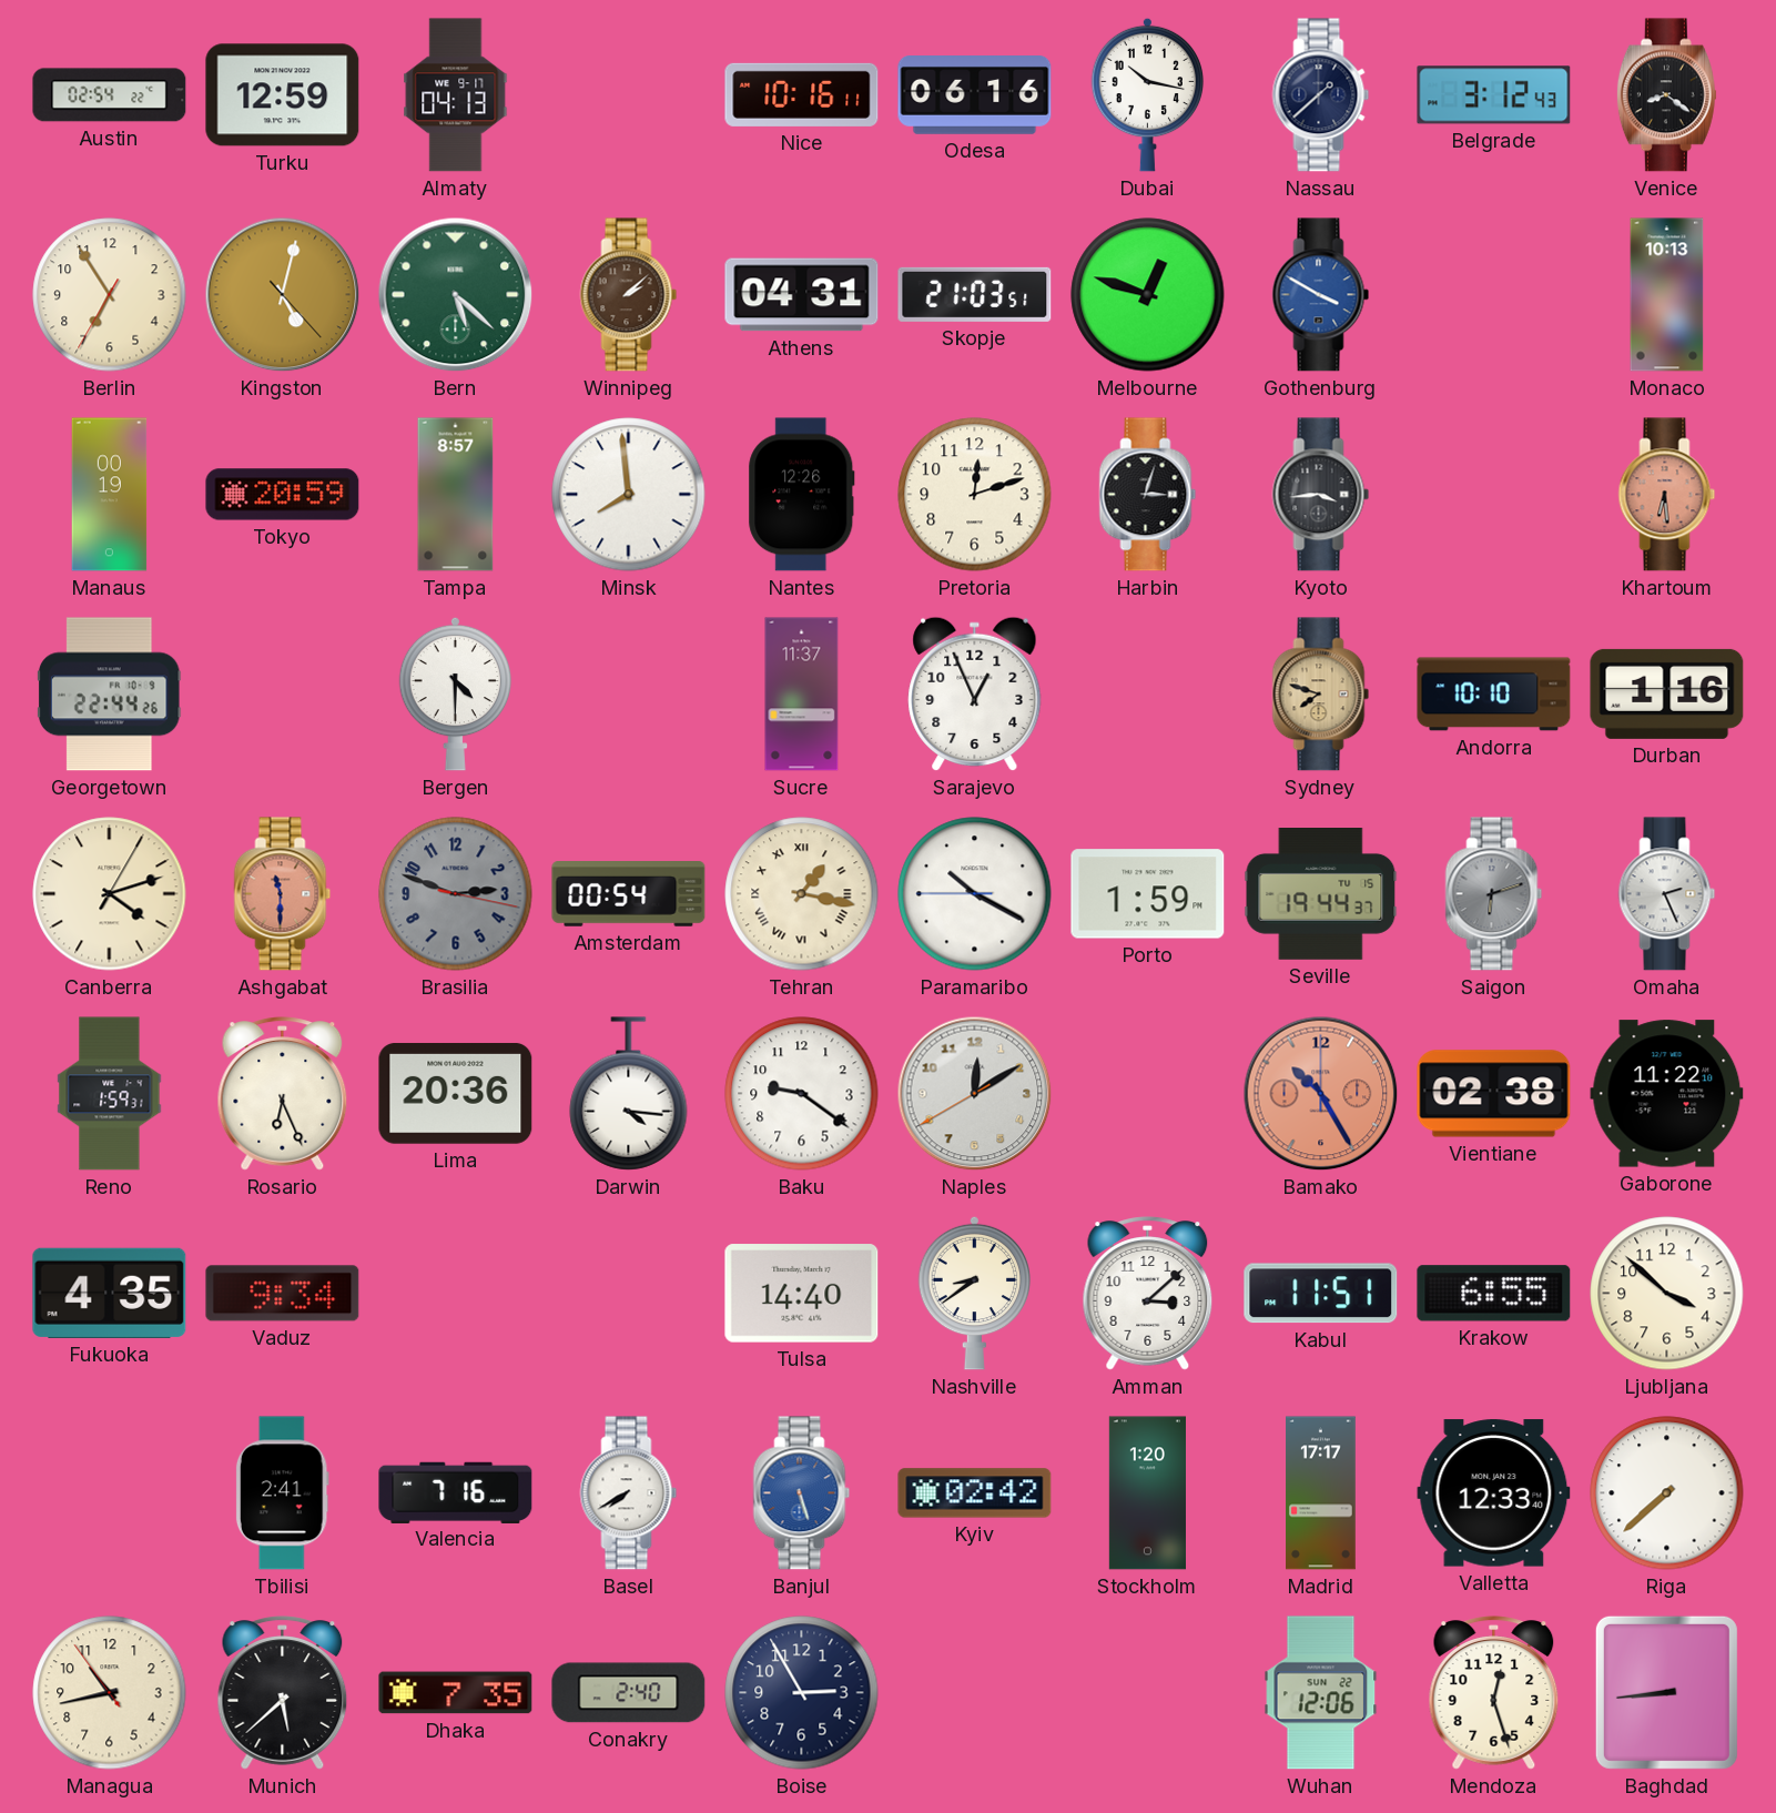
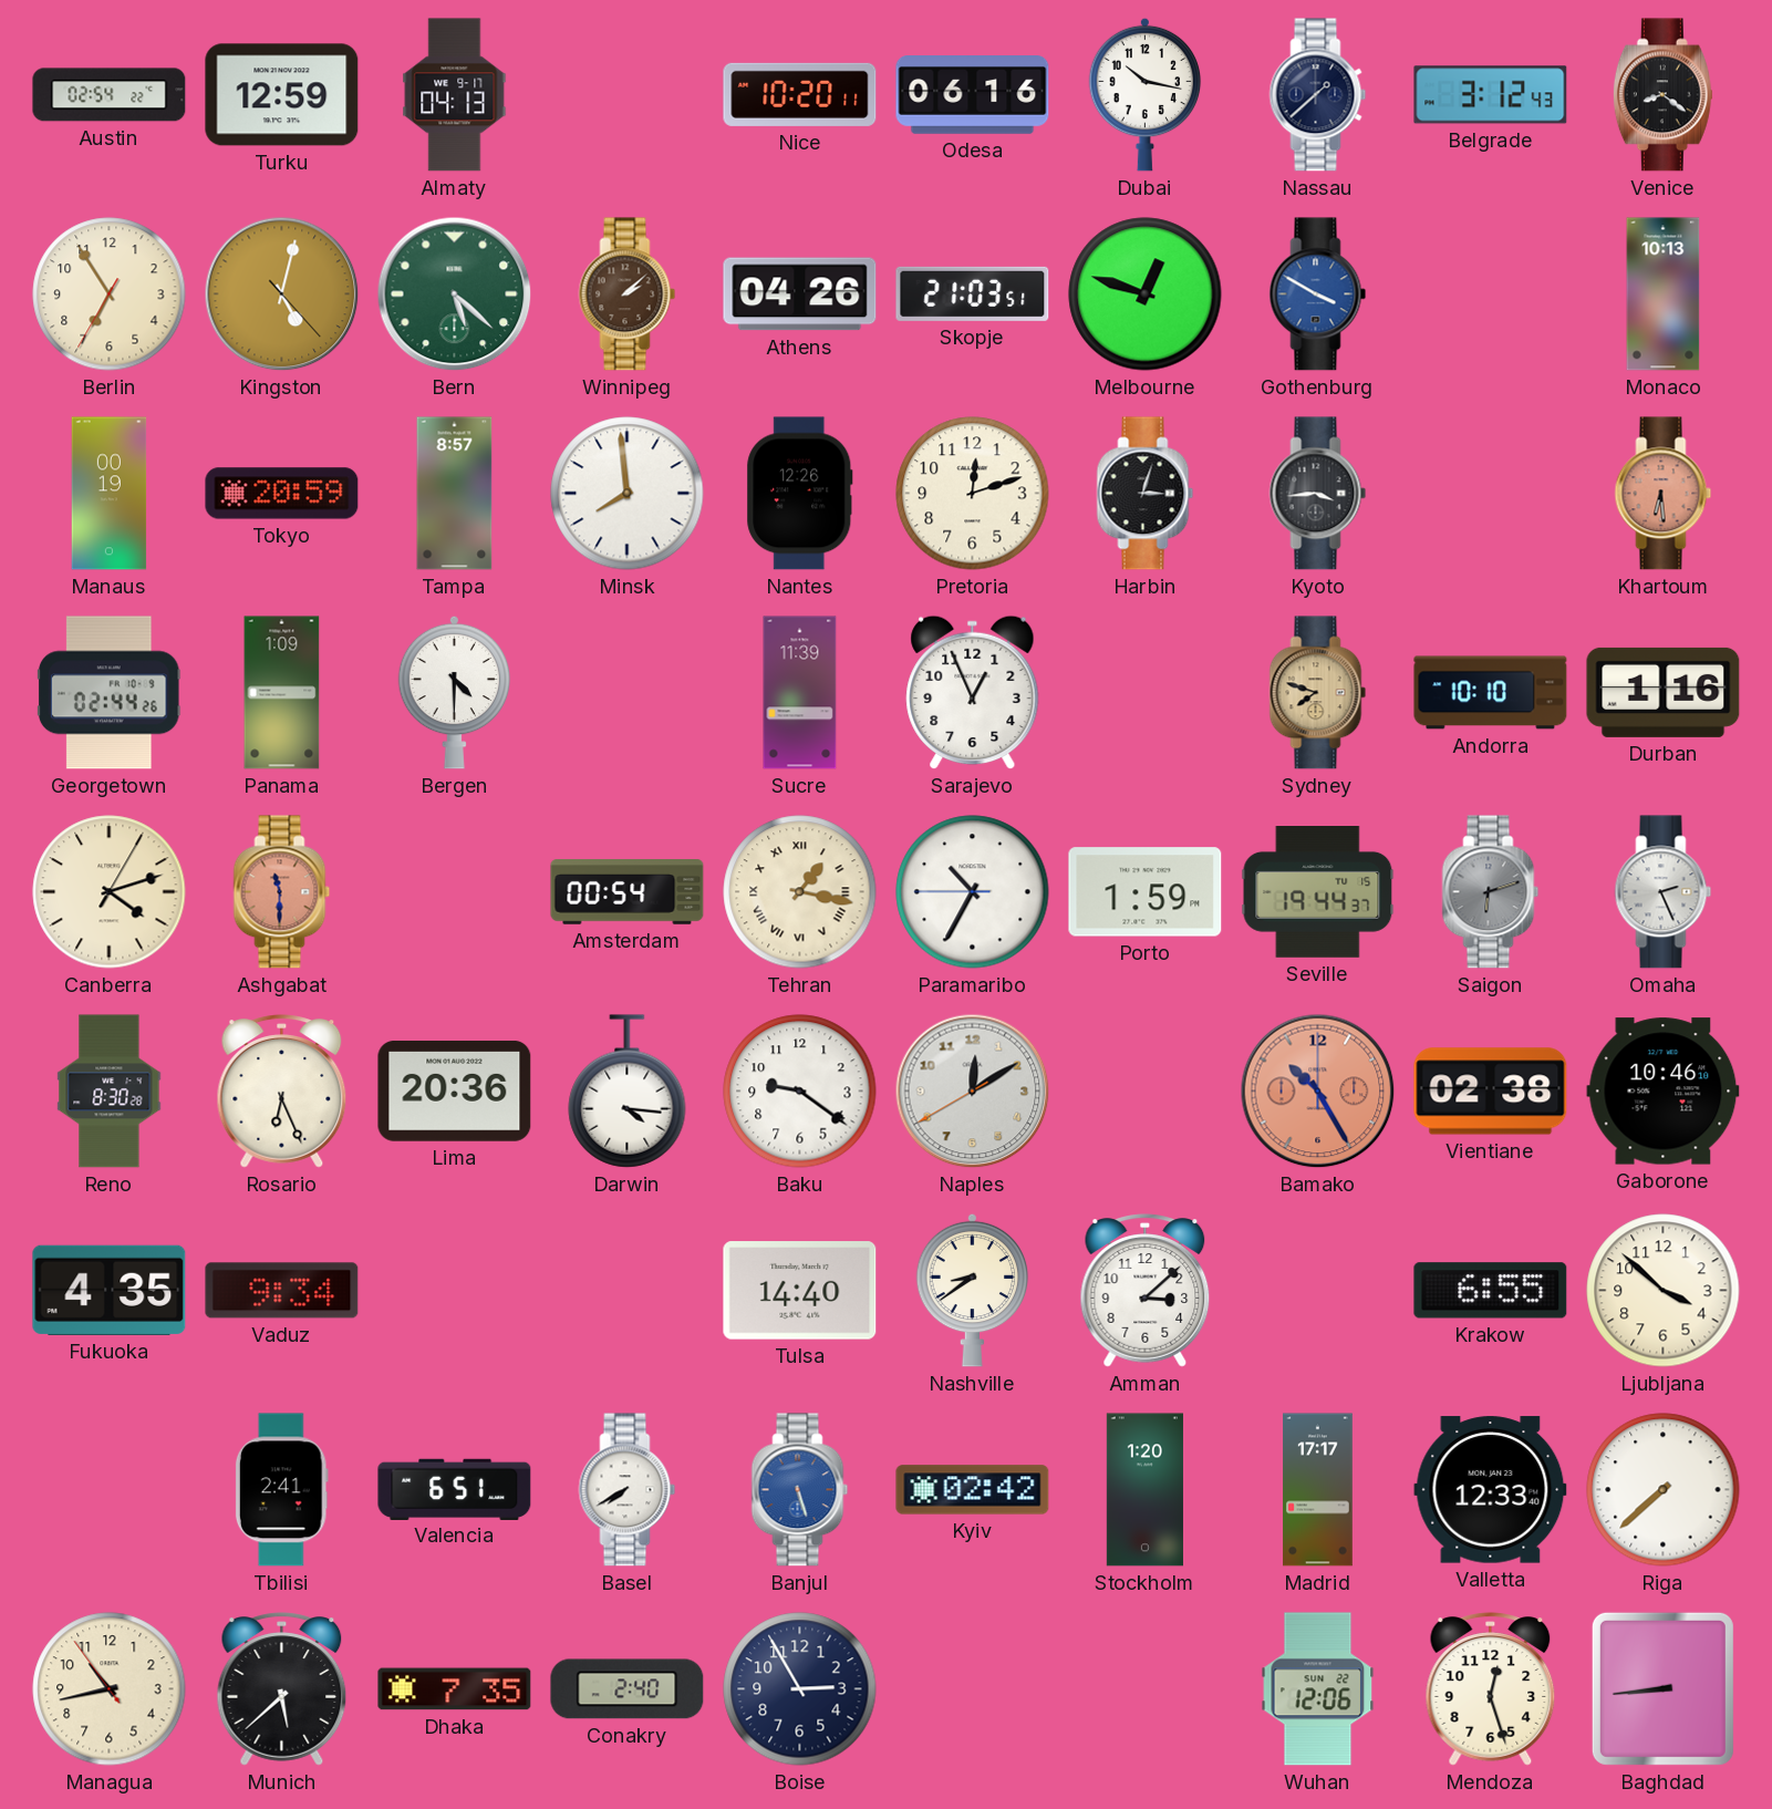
Nice: 10:16 -> 10:20 (800, 94)
Athens: 04:31 -> 04:26 (800, 294)
Georgetown: 22:44 -> 02:44 (110, 693)
Panama: none -> 1:09 (282, 693)
Sucre: 11:37 -> 11:39 (800, 693)
Brasilia: 2:48 -> none (456, 894)
Paramaribo: 10:19 -> 10:34 (973, 892)
Reno: 1:59 -> 8:30 (110, 1092)
Gaborone: 11:22 -> 10:46 (1664, 1092)
Kabul: 11:51 -> none (1321, 1294)
Valencia: 7:16 -> 6:51 (455, 1489)
